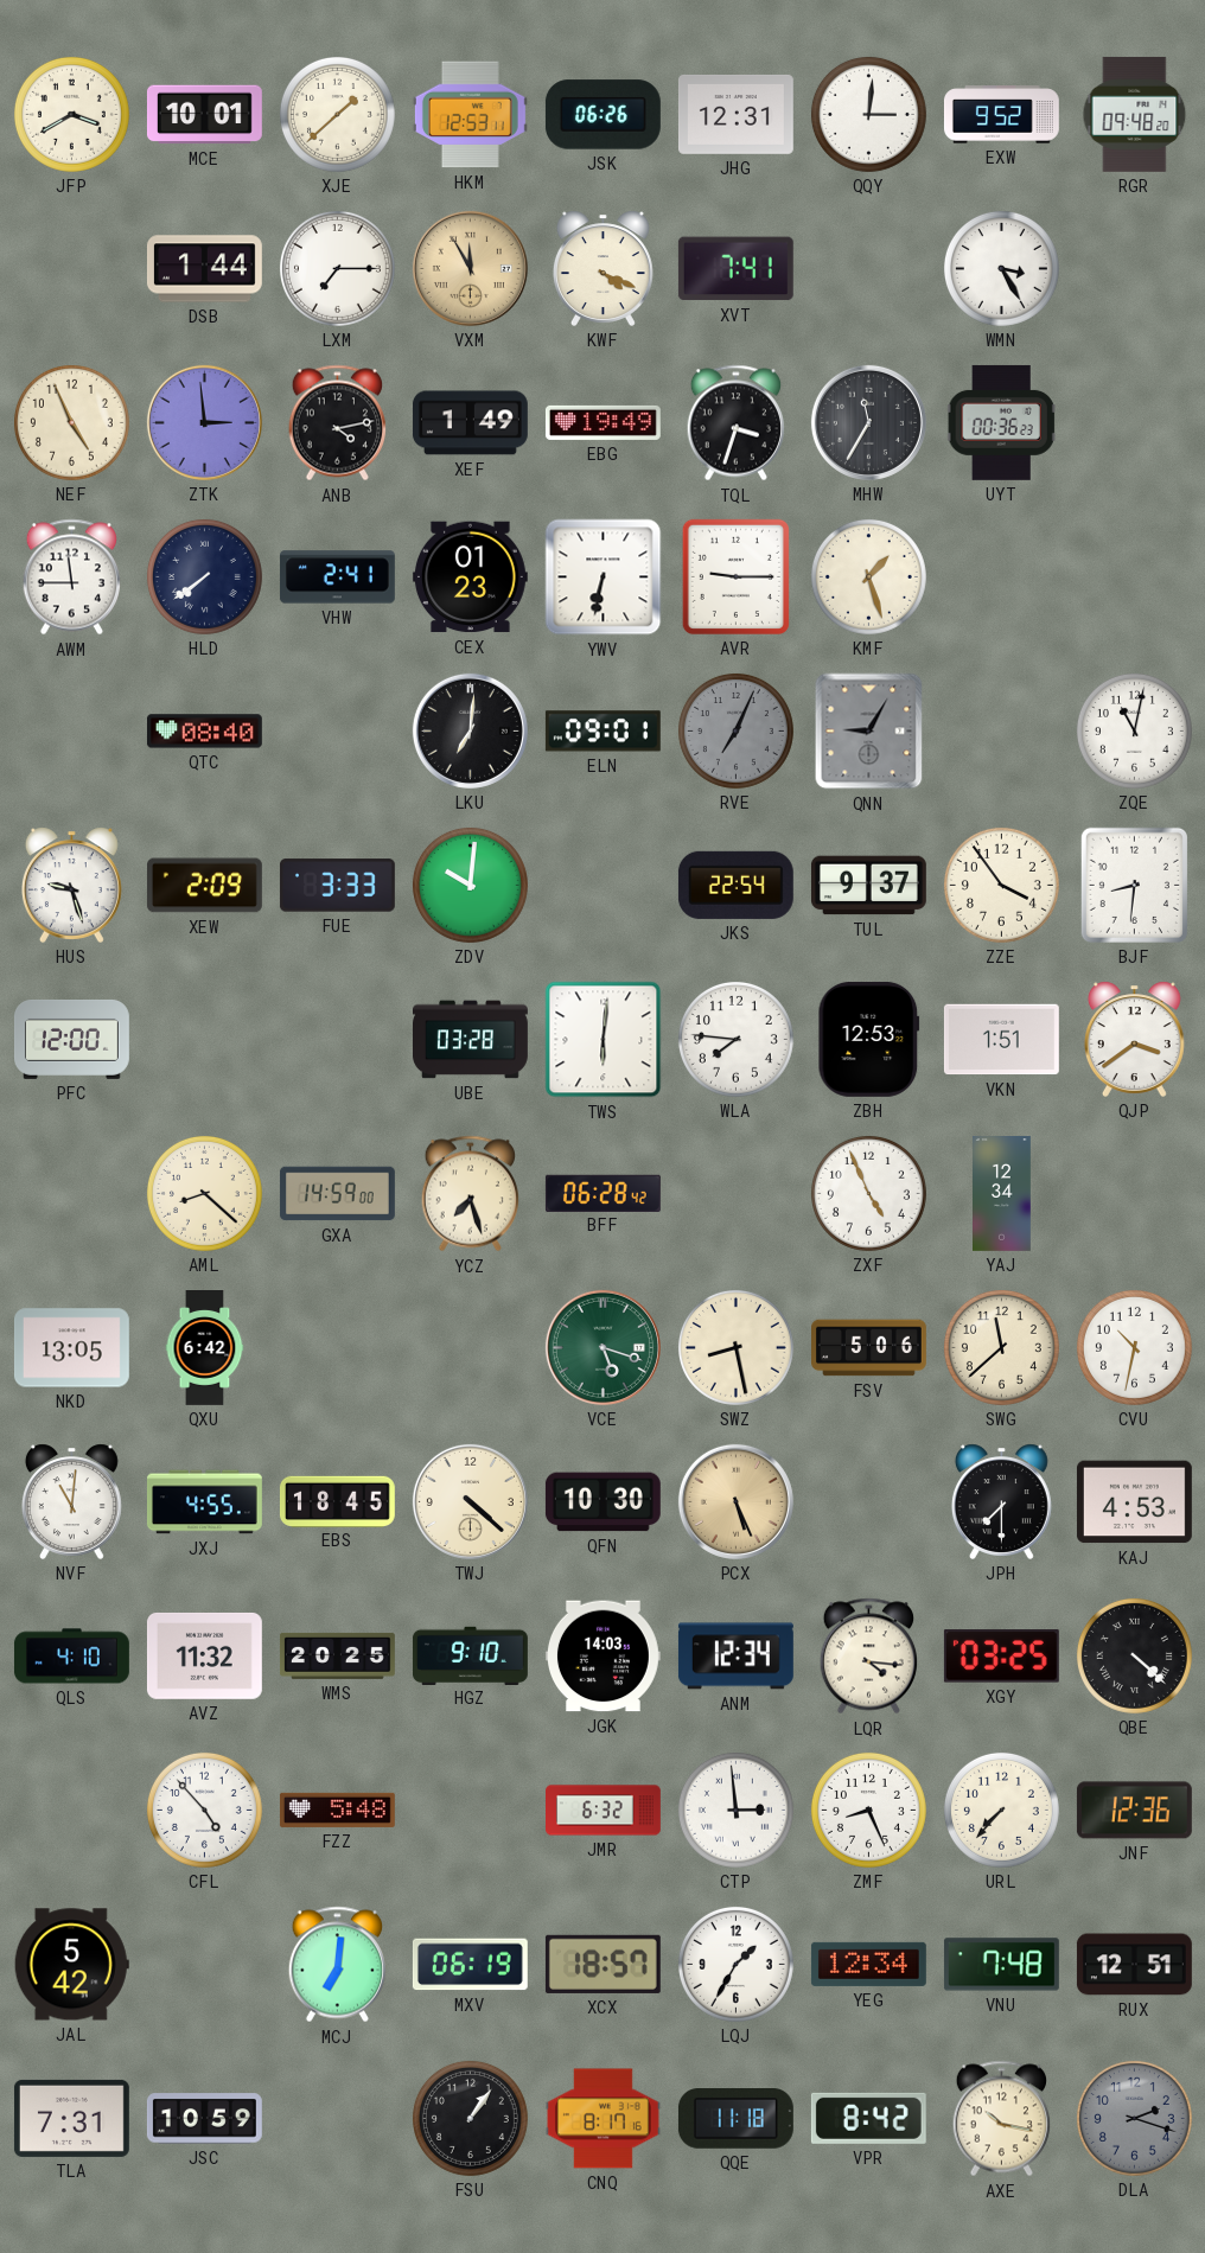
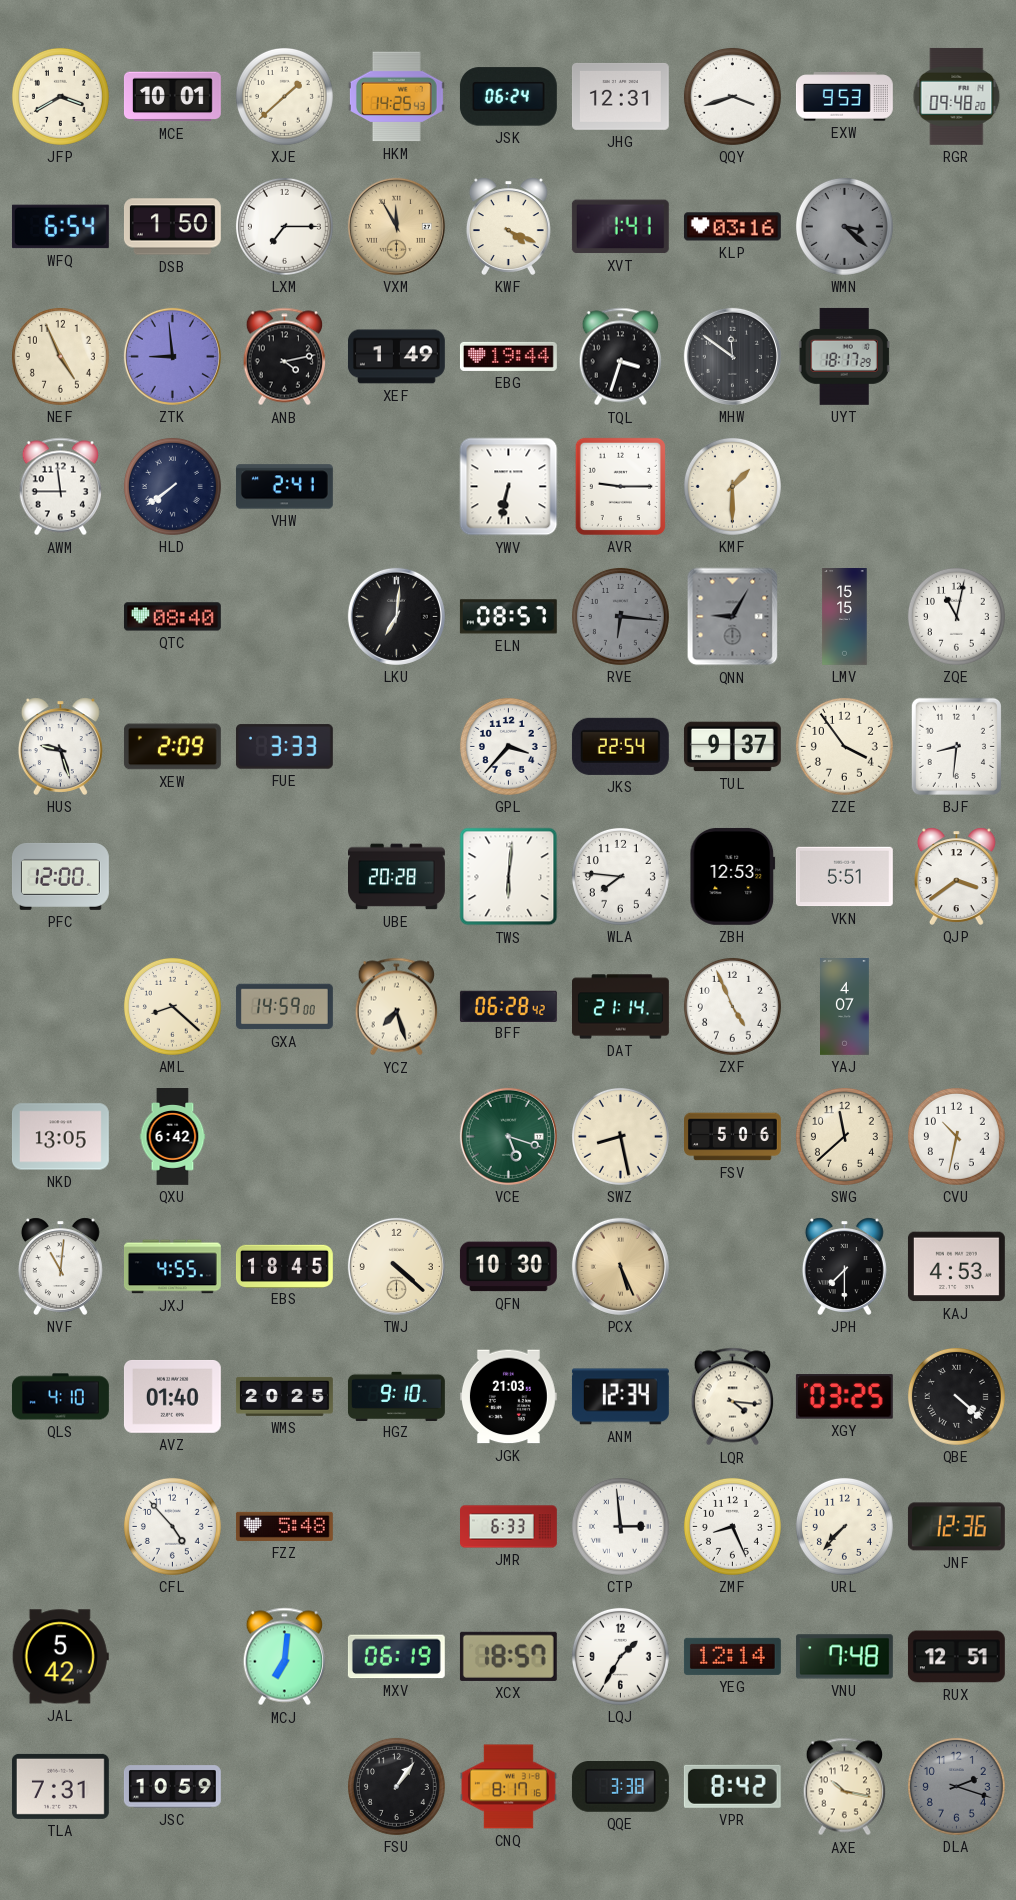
HKM: 12:53 -> 14:25 (396, 97)
JSK: 06:26 -> 06:24 (508, 97)
QQY: 3:01 -> 3:42 (732, 96)
EXW: 9:52 -> 9:53 (844, 97)
WFQ: none -> 6:54 (60, 227)
DSB: 1:44 -> 1:50 (172, 227)
XVT: 7:41 -> 1:41 (620, 227)
KLP: none -> 03:16 (732, 227)
WMN: 3:25 -> 3:22 (844, 226)
WMN dial: white -> grey (844, 226)
ZTK: 2:59 -> 8:59 (172, 356)
EBG: 19:49 -> 19:44 (508, 356)
MHW: 11:35 -> 11:51 (732, 356)
UYT: 00:36 -> 18:17 (845, 356)
CEX: 01:23 -> none (470, 577)
KMF: 1:27 -> 1:30 (732, 486)
ELN: 09:01 -> 08:57 (508, 617)
RVE: 7:04 -> 6:16 (620, 616)
LMV: none -> 15:15 (845, 617)
ZDV: 10:01 -> none (470, 885)
GPL: none -> 3:37 (508, 746)
UBE: 03:28 -> 20:28 (397, 877)
VKN: 1:51 -> 5:51 (844, 877)
DAT: none -> 21:14 (621, 1007)
YAJ: 12:34 -> 4:07 (845, 1007)
AVZ: 11:32 -> 01:40 (172, 1396)
JGK: 14:03 -> 21:03 (508, 1397)
JMR: 6:32 -> 6:33 (509, 1527)
YEG: 12:34 -> 12:14 (732, 1656)
QQE: 11:18 -> 3:38 (620, 1787)
